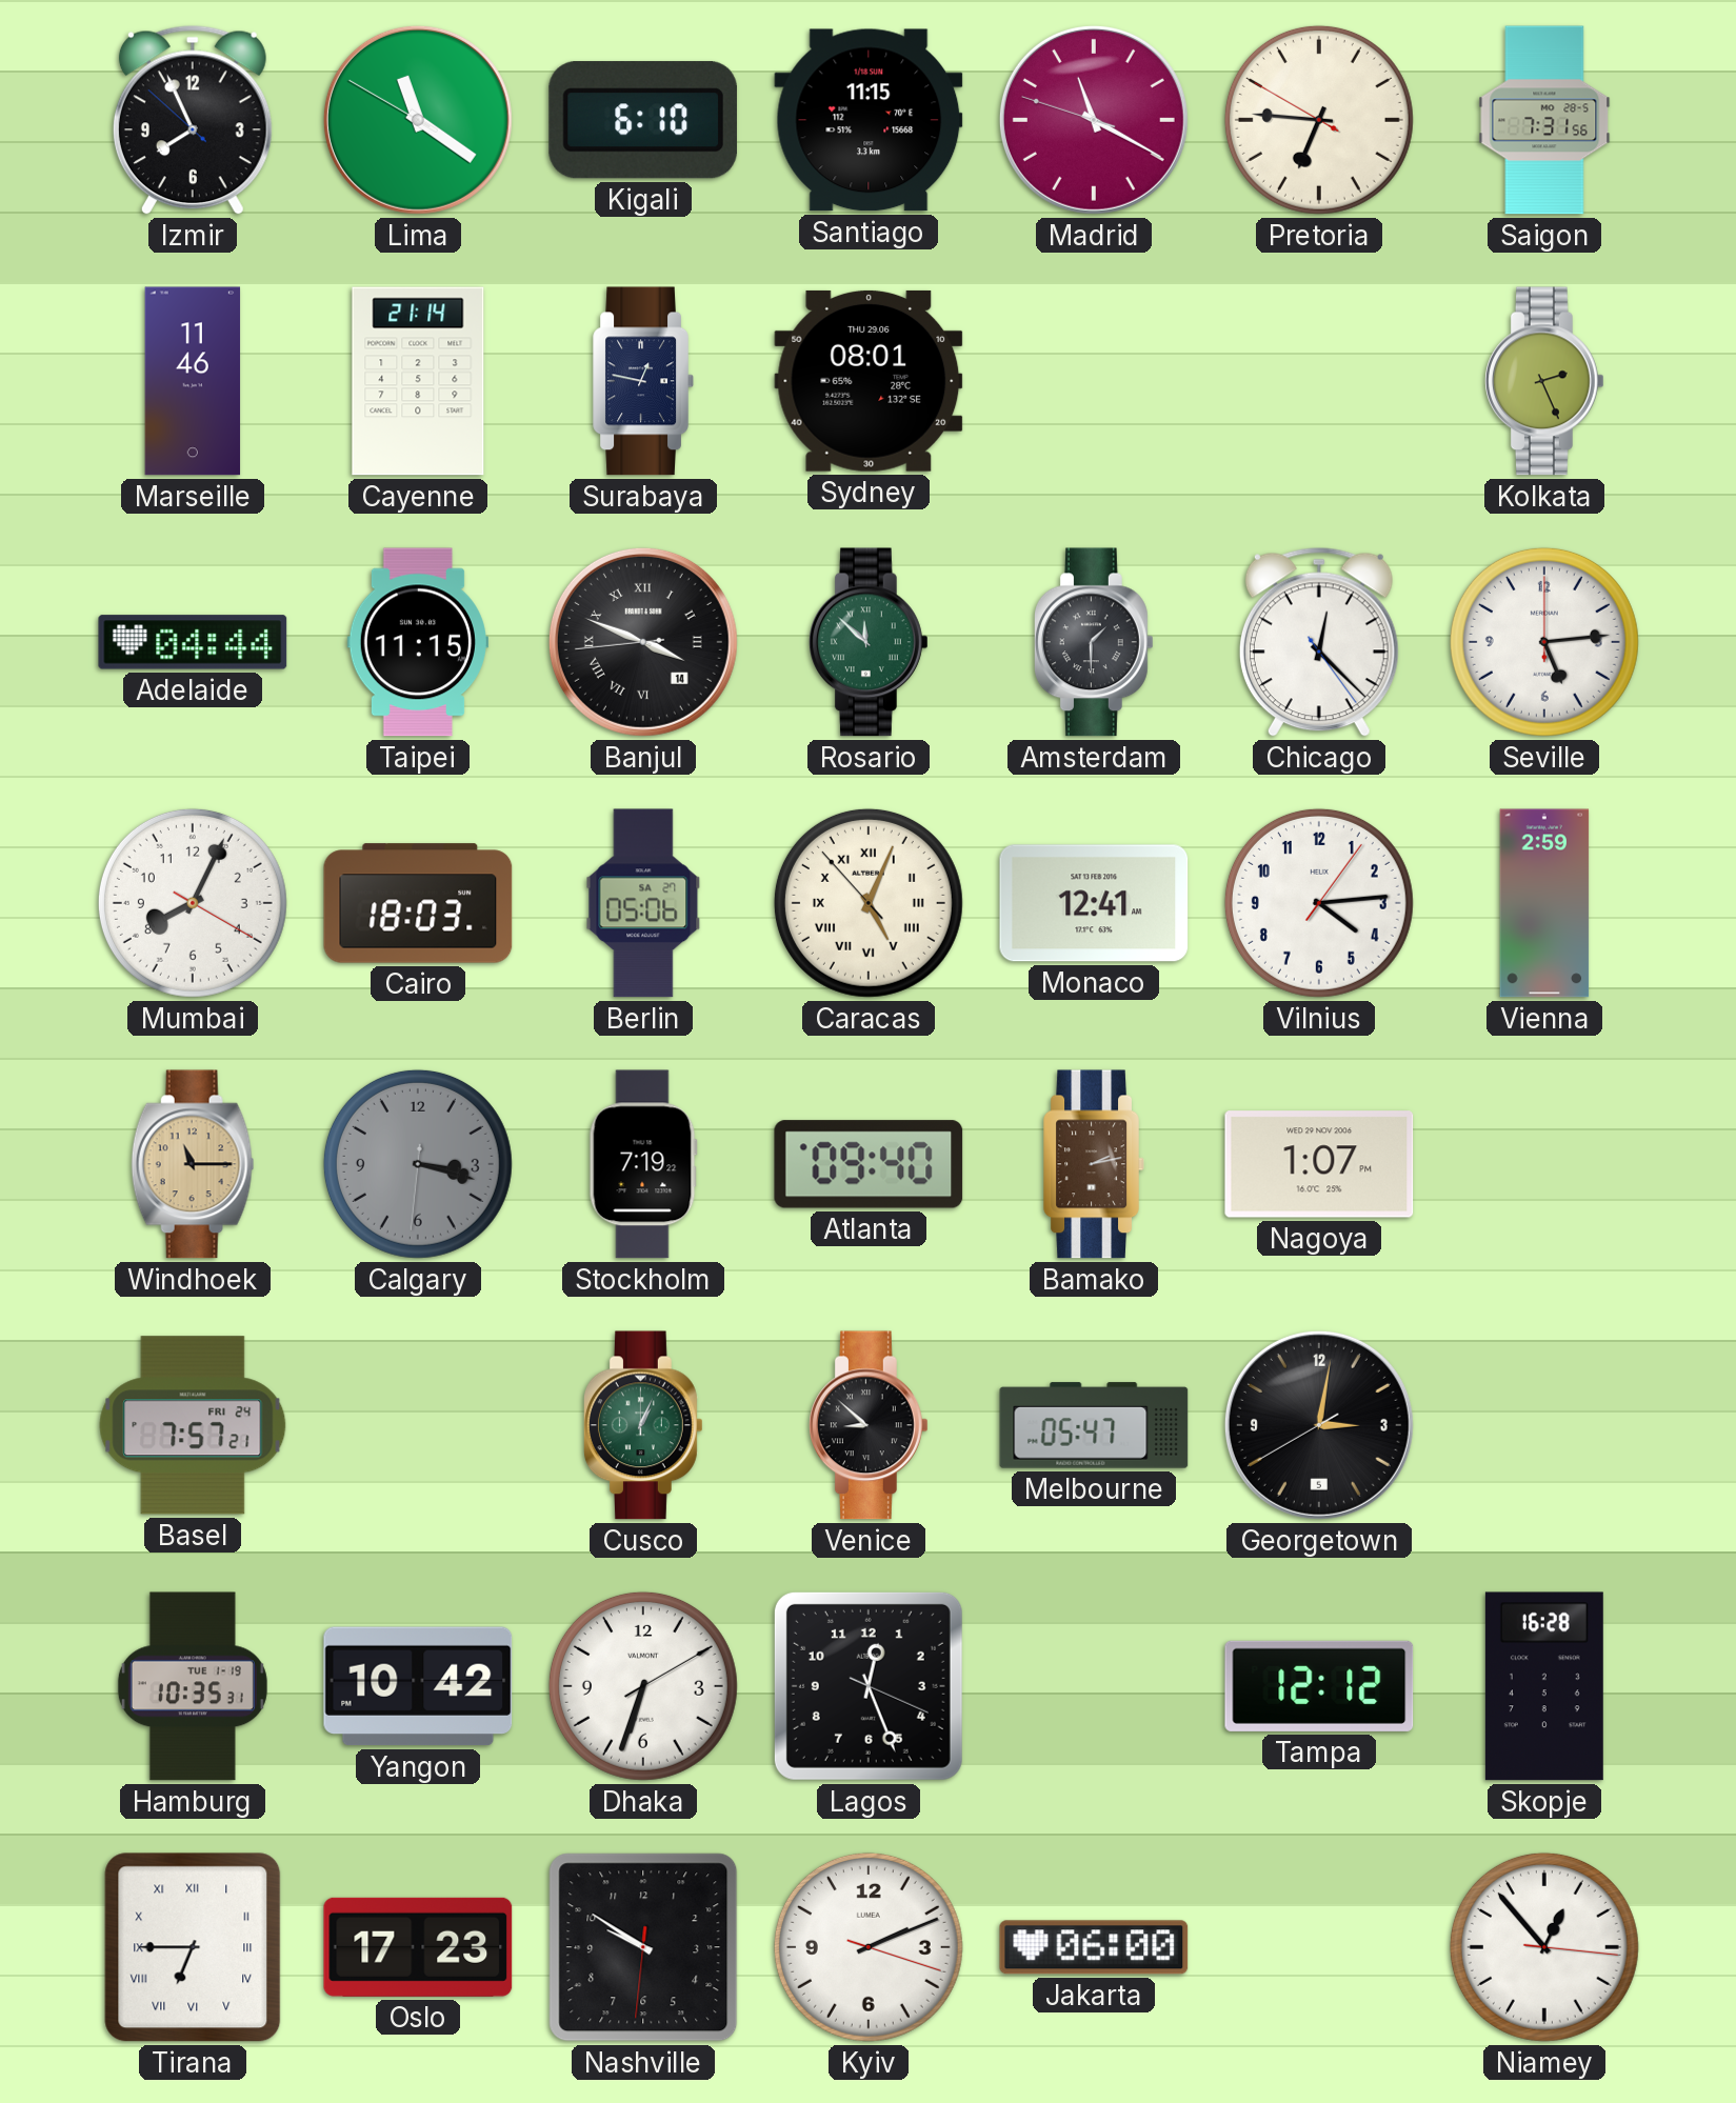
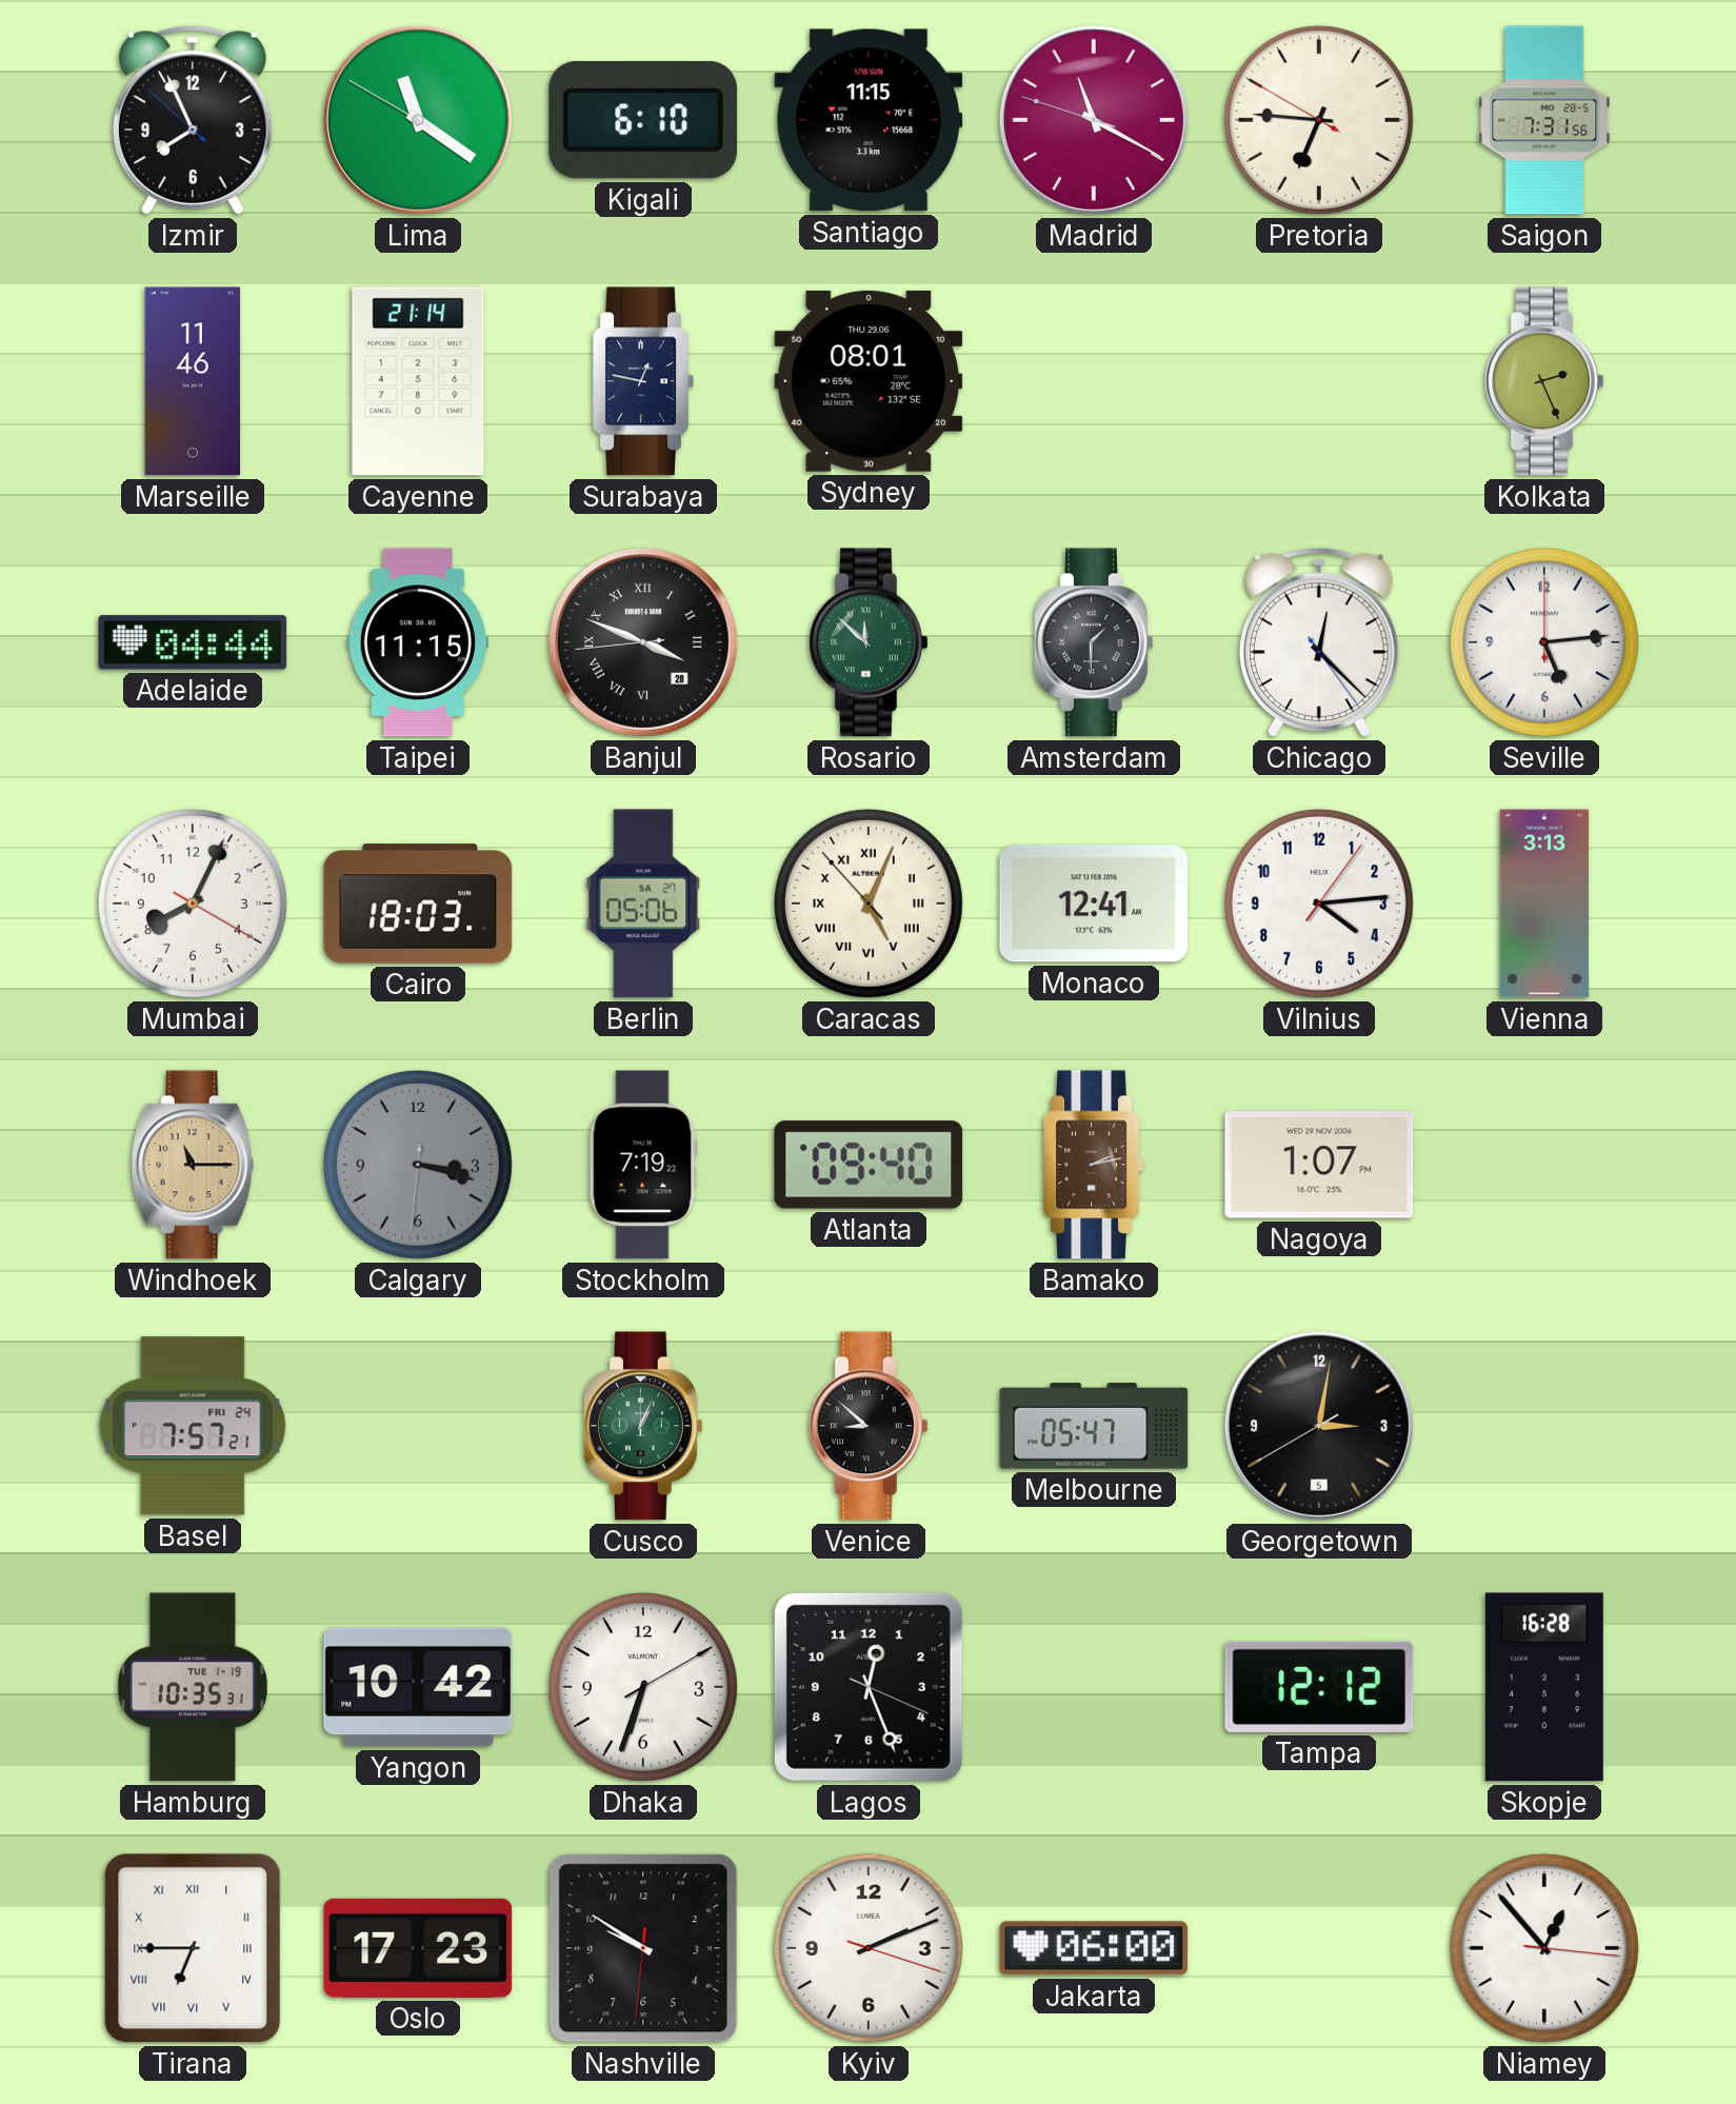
Banjul date: 14 -> 28 (643, 642)
Vienna: 2:59 -> 3:13 (1544, 904)
